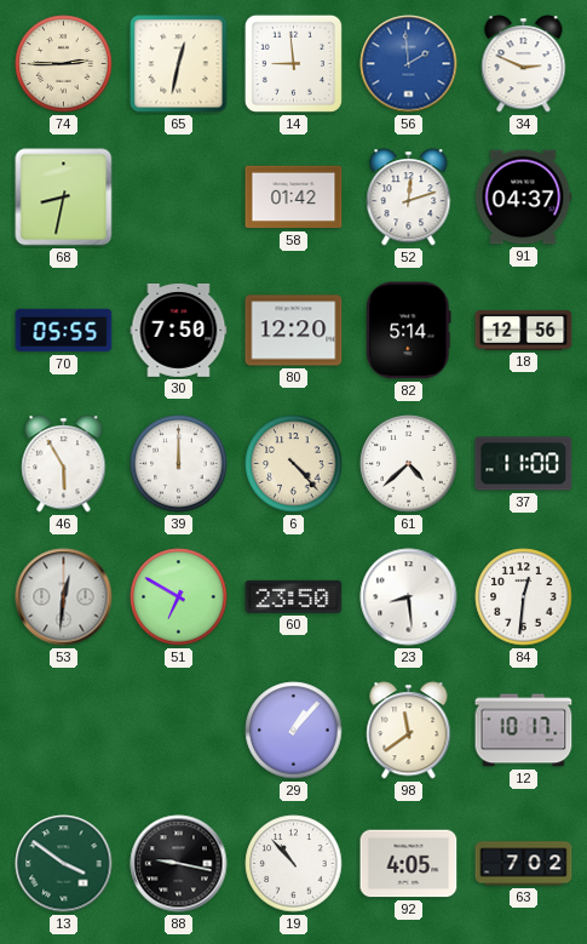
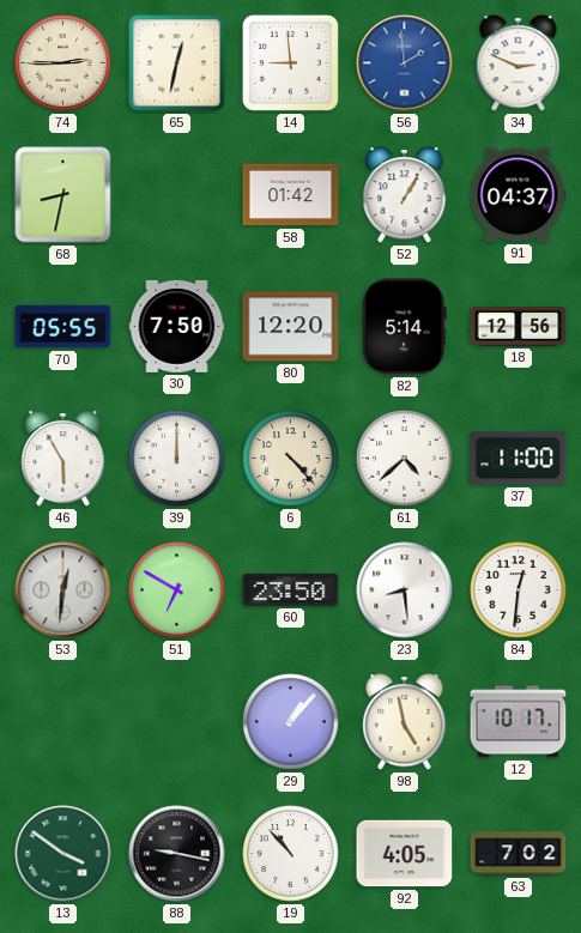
52: 12:12 -> 1:05 (405, 195)
98: 11:39 -> 4:58 (405, 722)
